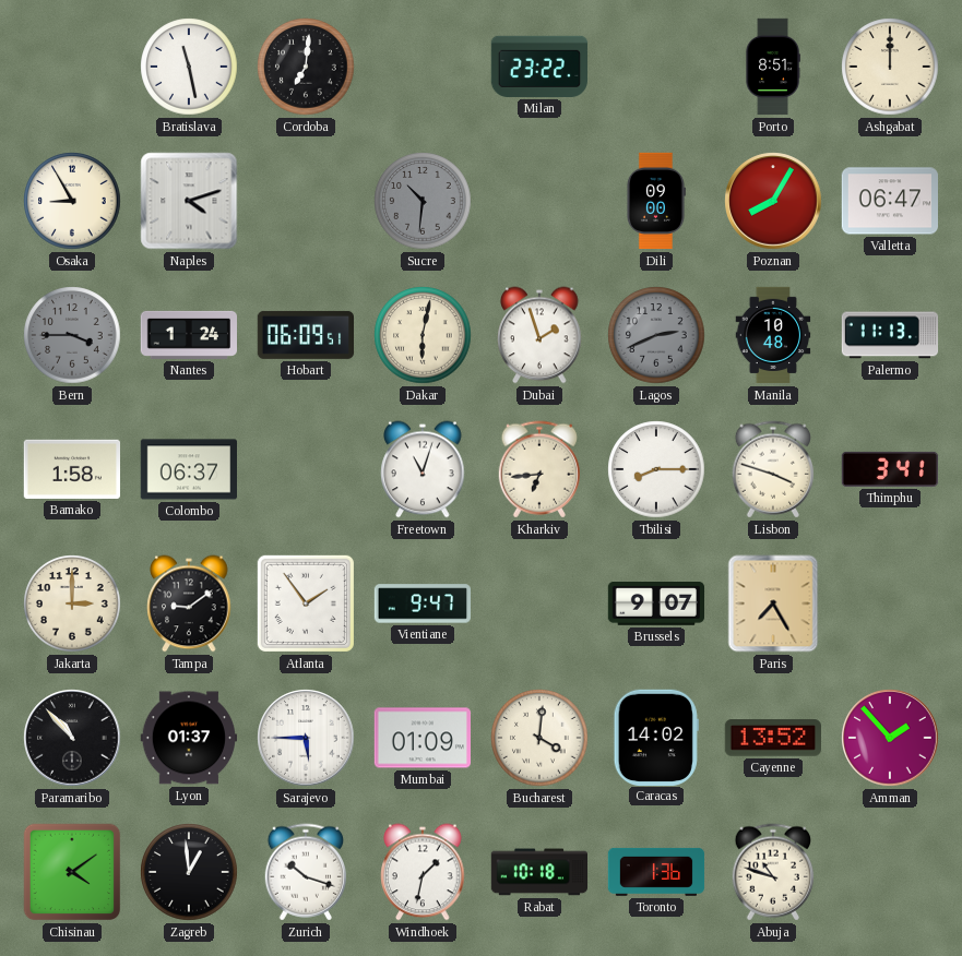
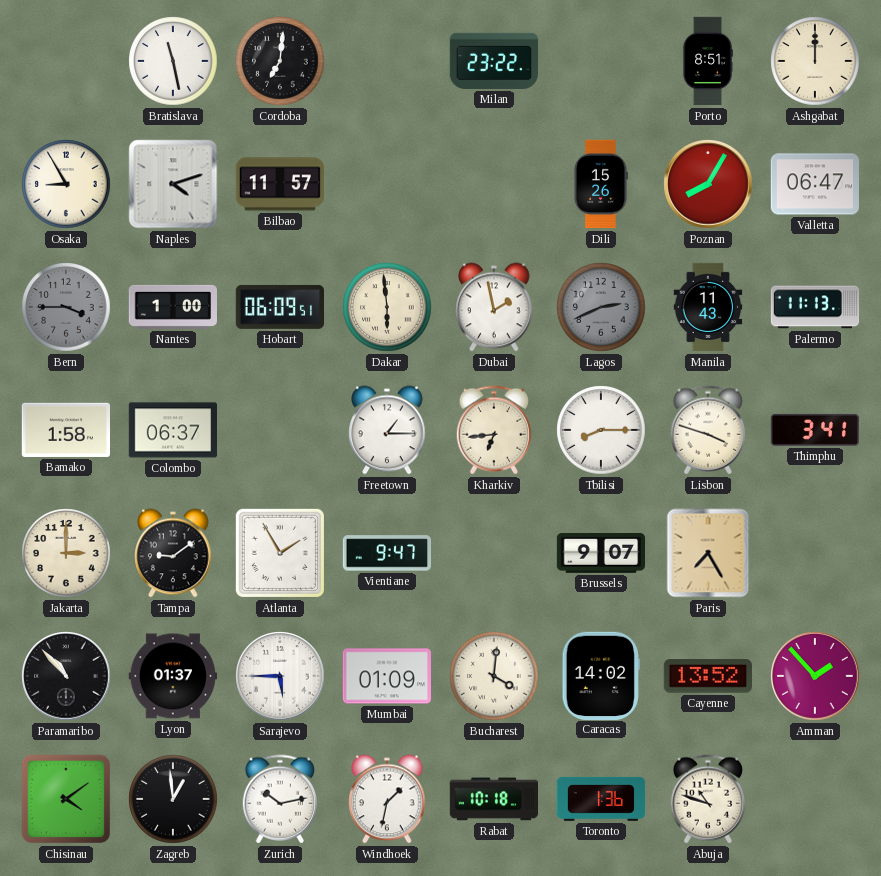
Bilbao: none -> 11:57 (279, 184)
Sucre: 10:31 -> none (423, 201)
Dili: 09:00 -> 15:26 (600, 184)
Nantes: 1:24 -> 1:00 (172, 307)
Dakar: 6:02 -> 5:59 (387, 307)
Dubai: 1:57 -> 1:58 (494, 307)
Manila: 10:48 -> 11:43 (708, 307)
Freetown: 11:03 -> 1:15 (387, 430)
Atlanta: 1:54 -> 1:55 (280, 553)
Zurich: 10:18 -> 10:13 (279, 799)
